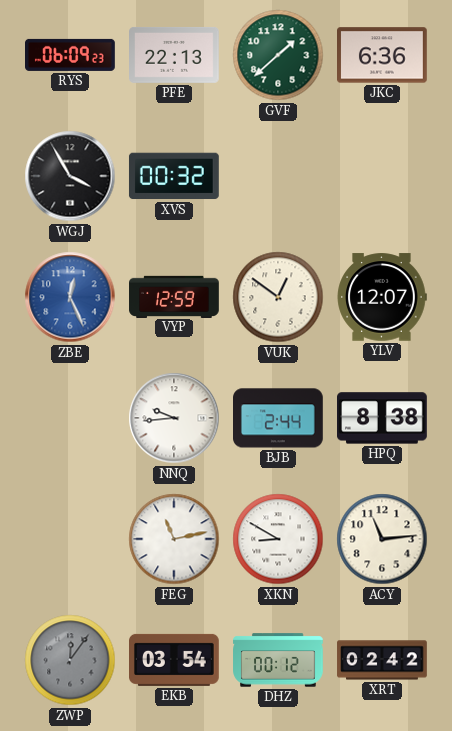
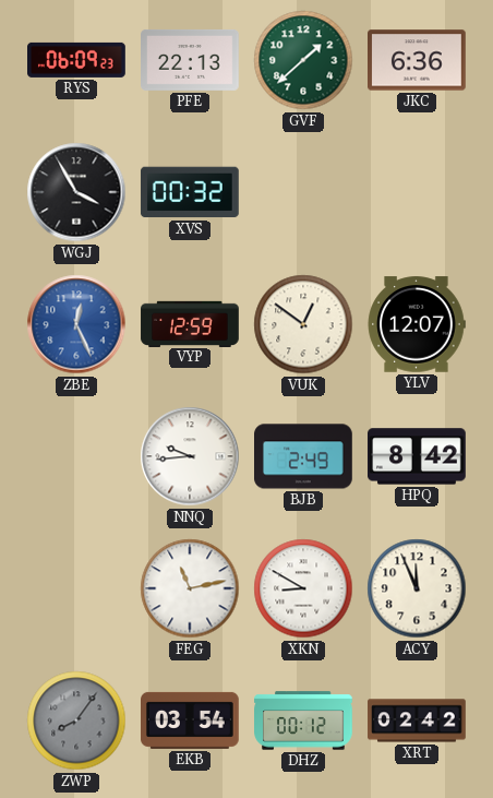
BJB: 2:44 -> 2:49 (304, 456)
HPQ: 8:38 -> 8:42 (418, 456)
ACY: 11:14 -> 11:56 (417, 588)
ZWP: 12:06 -> 8:06 (76, 720)
